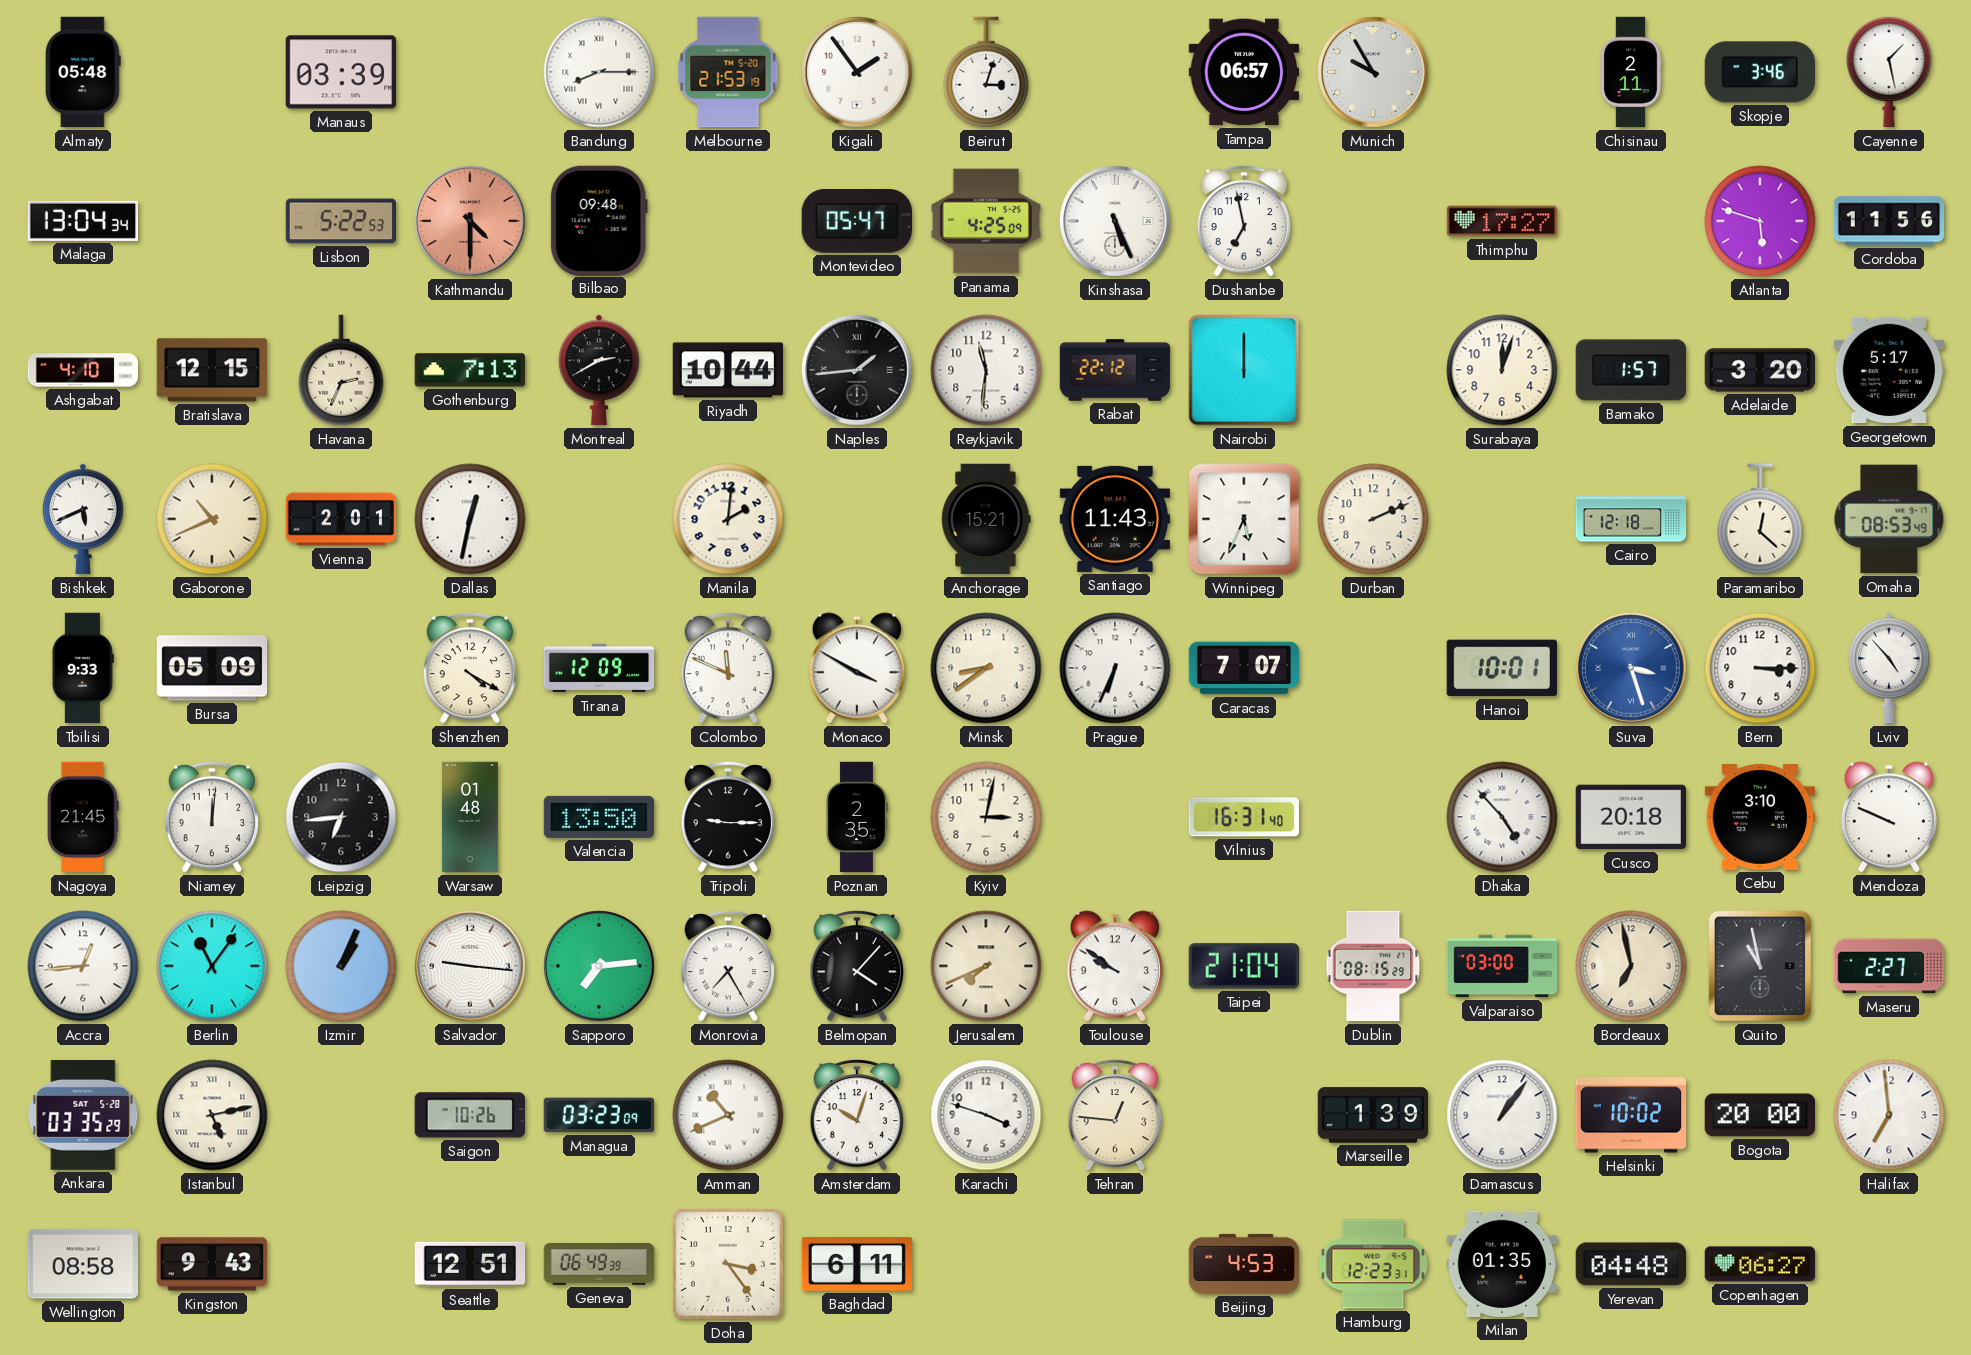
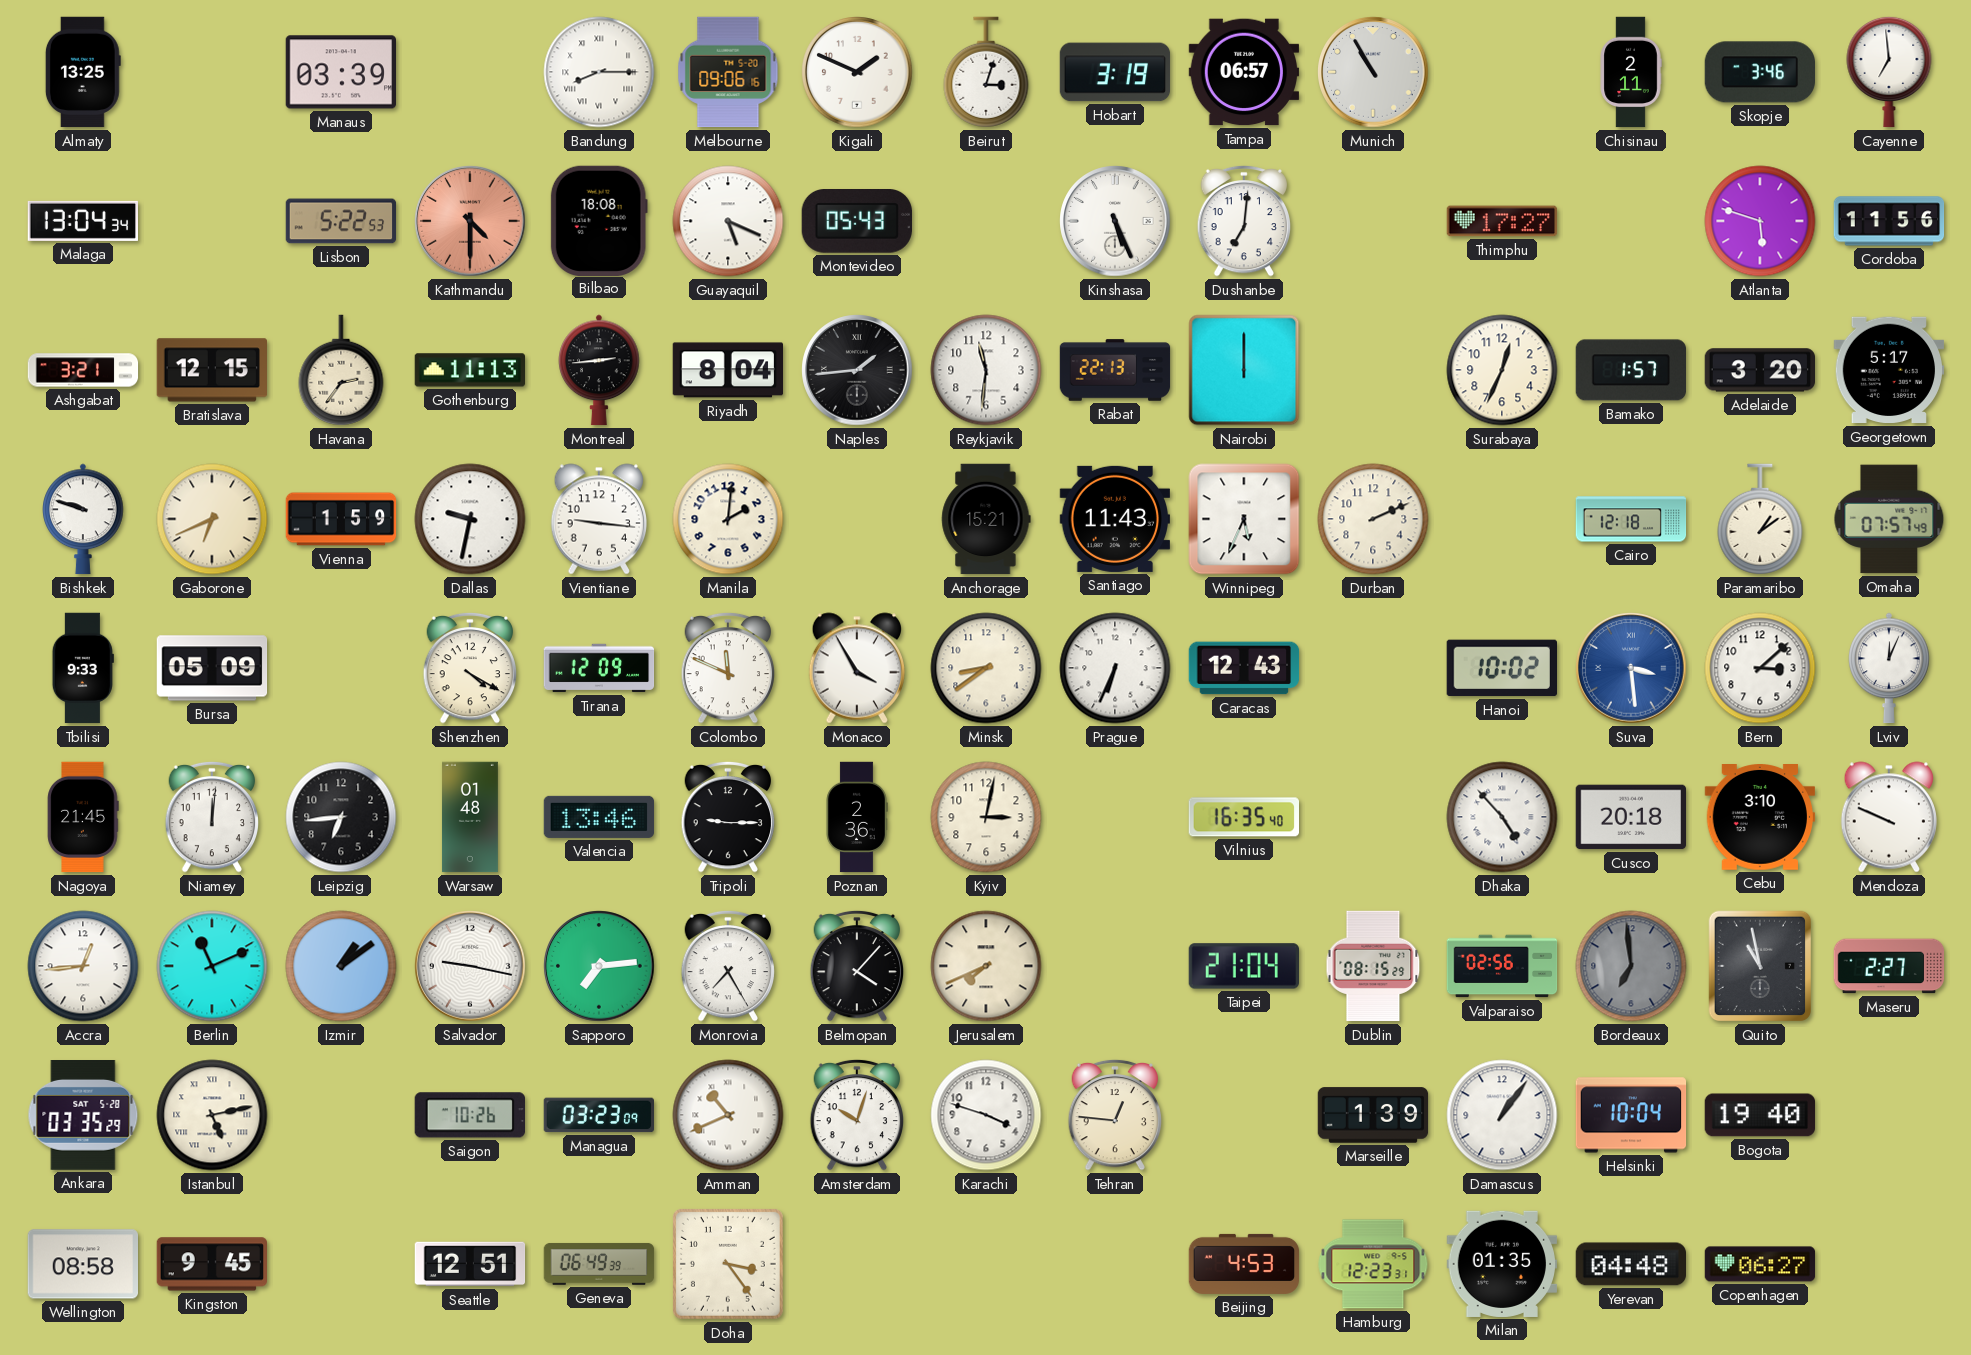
Almaty: 05:48 -> 13:25 (83, 72)
Melbourne: 21:53 -> 09:06 (728, 72)
Kigali: 1:54 -> 1:49 (857, 72)
Hobart: none -> 3:19 (1115, 72)
Munich: 9:55 -> 10:55 (1373, 72)
Cayenne: 1:28 -> 6:59 (1889, 72)
Bilbao: 09:48 -> 18:08 (599, 220)
Guayaquil: none -> 5:19 (728, 221)
Montevideo: 05:47 -> 05:43 (856, 222)
Panama: 4:25 -> none (986, 221)
Dushanbe: 6:58 -> 7:01 (1244, 221)
Ashgabat: 4:10 -> 3:21 (83, 370)
Havana: 2:34 -> 2:36 (341, 370)
Gothenburg: 7:13 -> 11:13 (470, 370)
Montreal: 2:40 -> 2:44 (599, 370)
Riyadh: 10:44 -> 8:04 (727, 370)
Rabat: 22:12 -> 22:13 (1115, 370)
Surabaya: 12:03 -> 12:34 (1502, 370)
Bishkek: 5:41 -> 9:48 (83, 519)
Gaborone: 10:41 -> 6:41 (212, 519)
Vienna: 2:01 -> 1:59 (341, 519)
Dallas: 12:32 -> 9:32 (470, 519)
Vientiane: none -> 9:16 (598, 519)
Paramaribo: 12:22 -> 1:09 (1760, 519)
Omaha: 08:53 -> 07:57 (1889, 519)
Monaco: 3:50 -> 3:55 (856, 668)
Caracas: 7:07 -> 12:43 (1244, 668)
Hanoi: 10:01 -> 10:02 (1501, 668)
Suva: 3:27 -> 3:29 (1631, 668)
Bern: 3:15 -> 3:08 (1760, 668)
Lviv: 4:53 -> 12:04 (1889, 668)
Valencia: 13:50 -> 13:46 (599, 817)
Poznan: 2:35 -> 2:36 (857, 817)
Vilnius: 16:31 -> 16:35 (1243, 817)
Berlin: 11:06 -> 11:11 (212, 966)
Izmir: 1:04 -> 1:09 (341, 966)
Salvador: 9:16 -> 9:17 (470, 966)
Toulouse: 9:51 -> none (1114, 966)
Valparaiso: 03:00 -> 02:56 (1502, 966)
Bordeaux: 6:58 -> 6:59 (1631, 966)
Bordeaux dial: cream -> grey (1631, 966)
Helsinki: 10:02 -> 10:04 (1631, 1115)
Bogota: 20:00 -> 19:40 (1760, 1115)
Halifax: 6:59 -> none (1889, 1115)
Kingston: 9:43 -> 9:45 (212, 1264)
Baghdad: 6:11 -> none (856, 1264)
